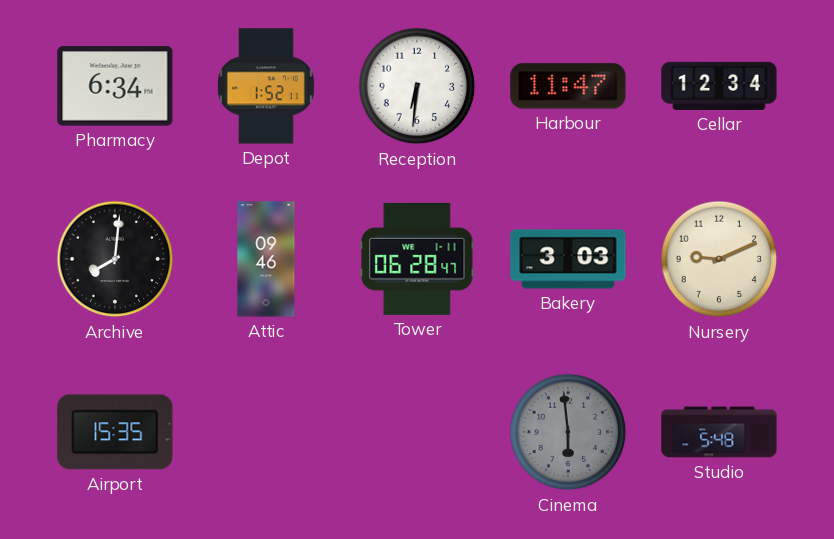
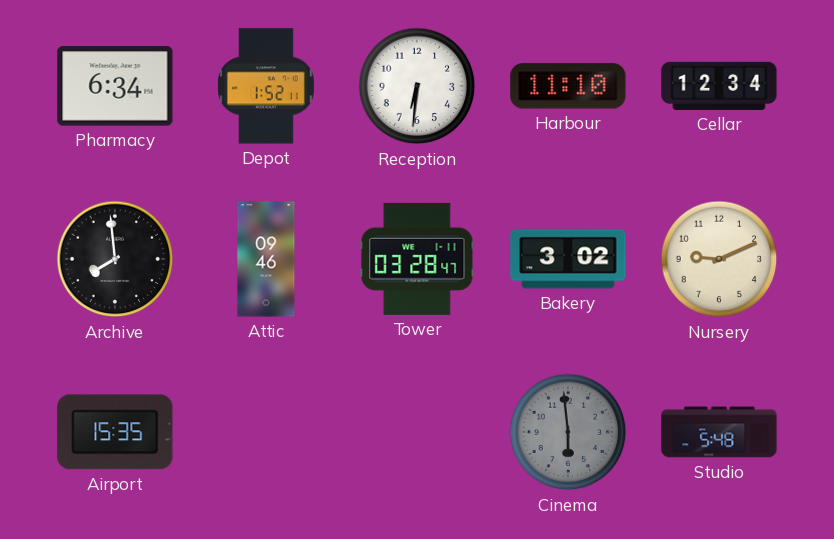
Harbour: 11:47 -> 11:10 (568, 86)
Archive: 8:01 -> 7:59 (115, 259)
Tower: 06:28 -> 03:28 (417, 259)
Bakery: 3:03 -> 3:02 (568, 259)
